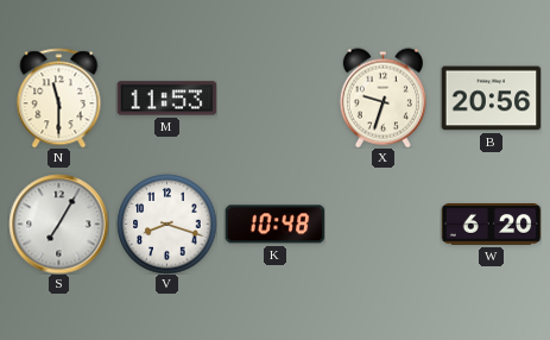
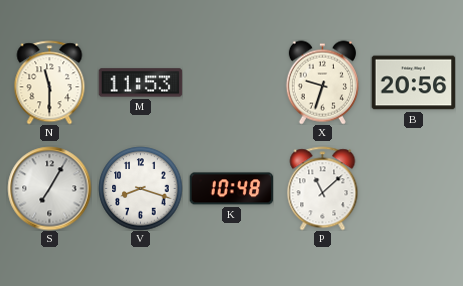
P: none -> 11:08 (323, 188)
W: 6:20 -> none (491, 225)
